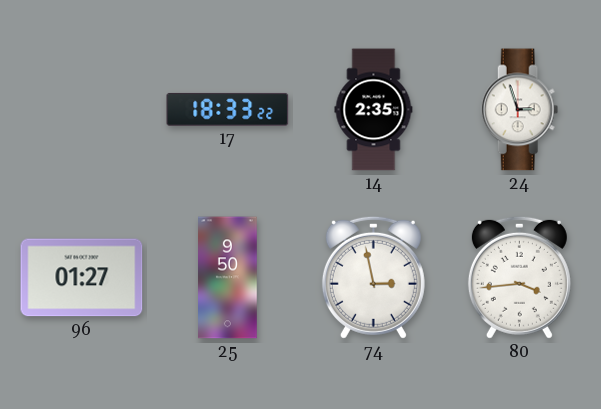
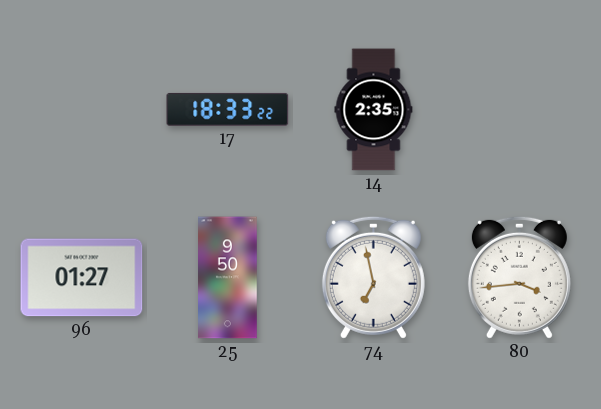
24: 2:57 -> none (520, 110)
74: 2:58 -> 6:58 (373, 277)
